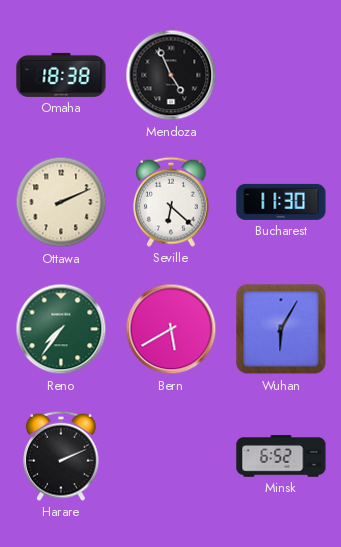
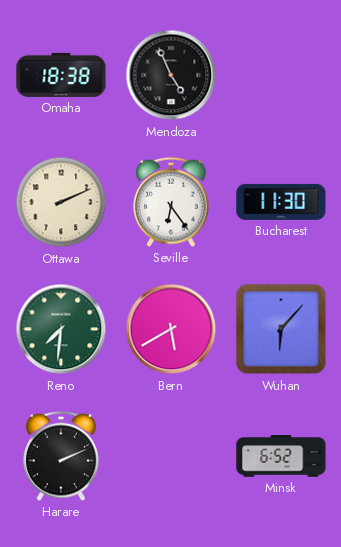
Seville: 6:22 -> 6:24 (172, 202)
Reno: 7:36 -> 7:31 (61, 329)
Wuhan: 6:05 -> 6:07 (281, 329)
